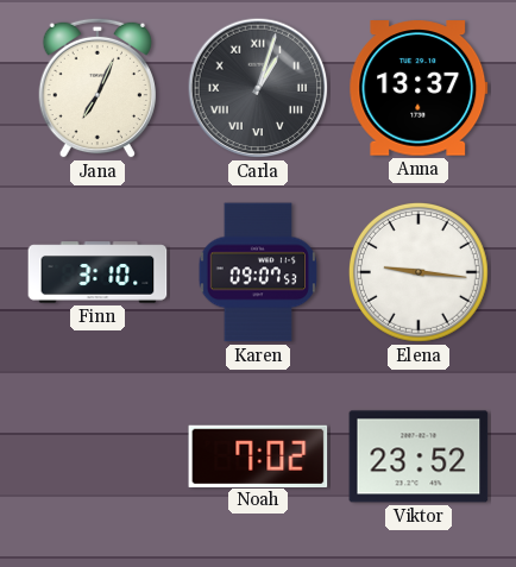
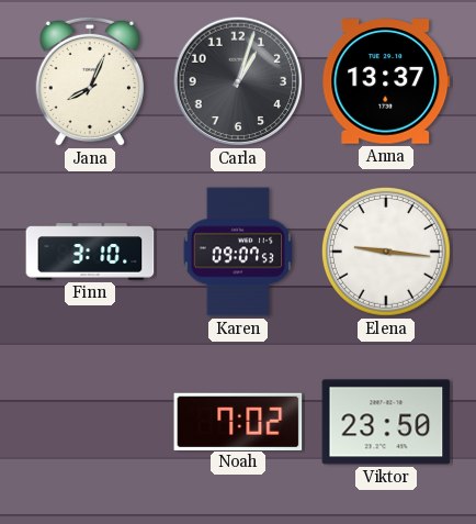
Jana: 7:04 -> 8:04 (89, 81)
Carla numerals: Roman -> Arabic (238, 81)
Viktor: 23:52 -> 23:50 (386, 422)
